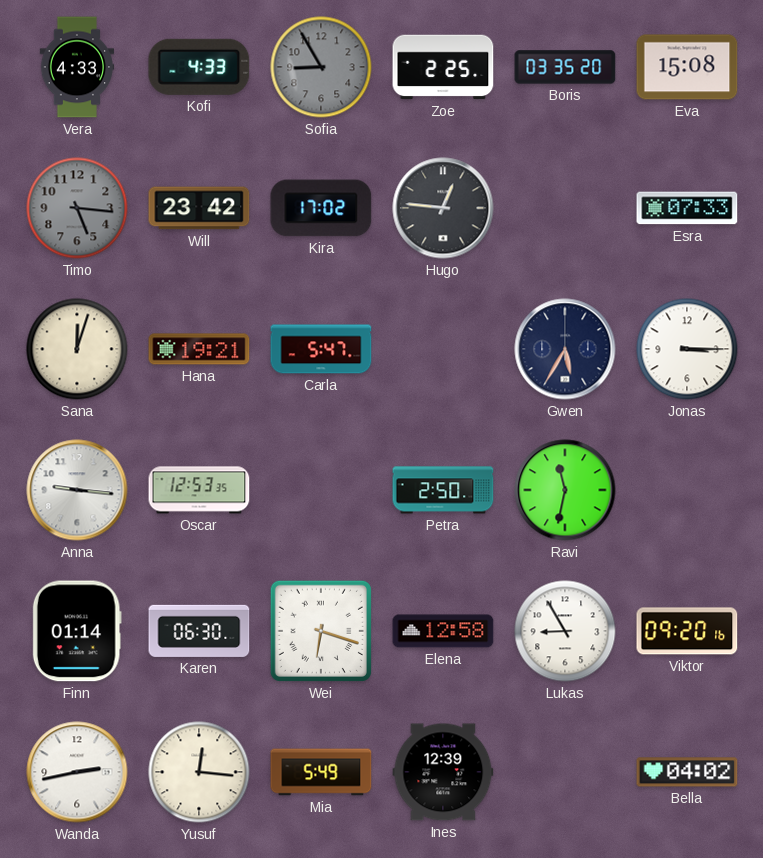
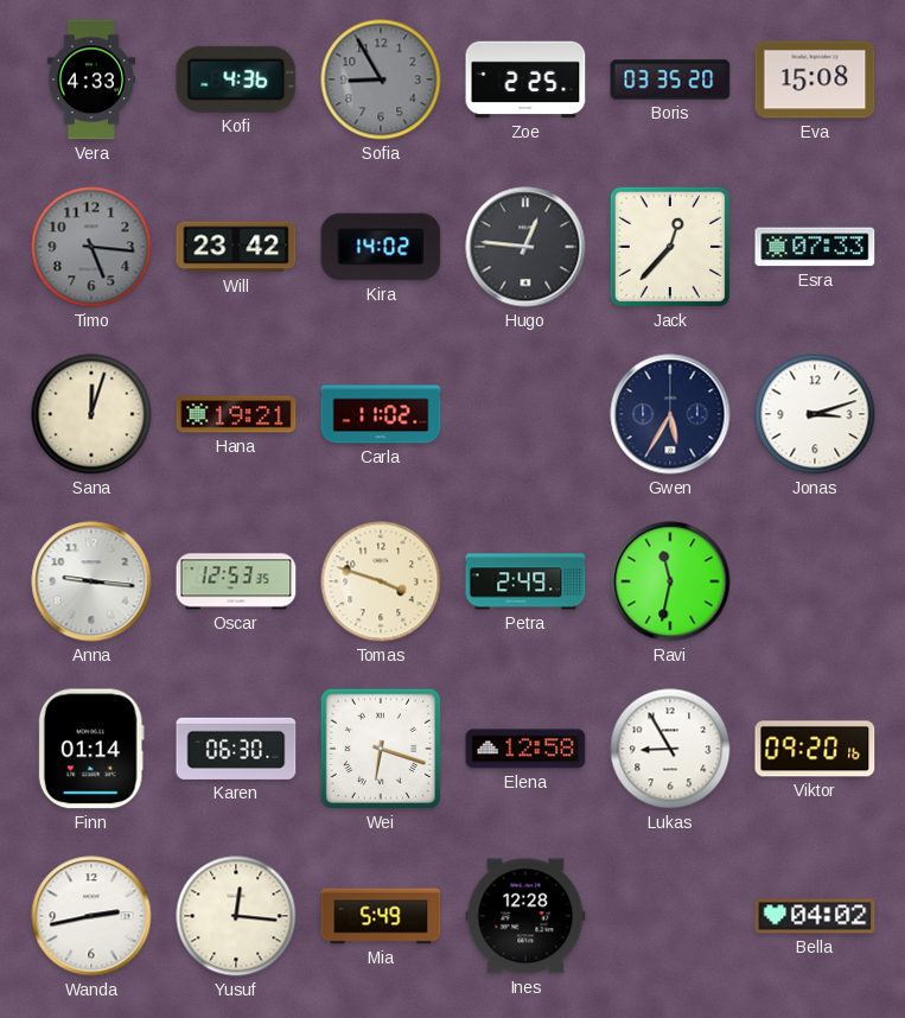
Kofi: 4:33 -> 4:36 (236, 79)
Kira: 17:02 -> 14:02 (381, 247)
Jack: none -> 12:37 (670, 247)
Carla: 5:47 -> 11:02 (381, 414)
Jonas: 3:15 -> 3:12 (815, 414)
Tomas: none -> 3:48 (381, 581)
Petra: 2:50 -> 2:49 (525, 581)
Ines: 12:39 -> 12:28 (525, 916)
